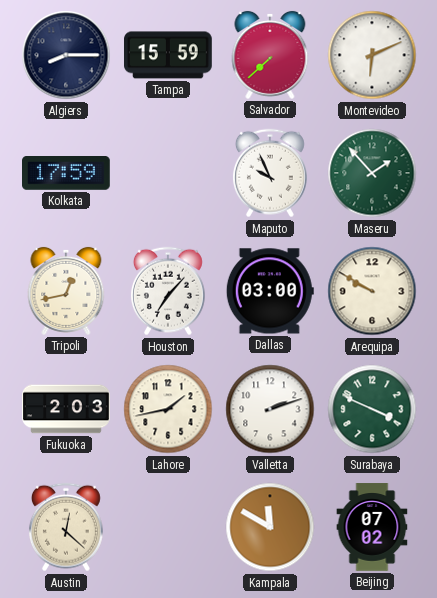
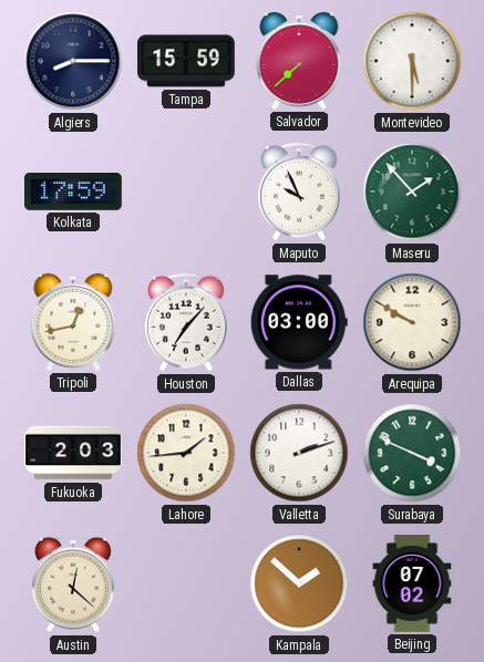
Montevideo: 6:11 -> 5:30 (412, 61)
Lahore: 1:43 -> 1:44 (186, 453)
Kampala: 11:50 -> 1:52 (299, 583)
